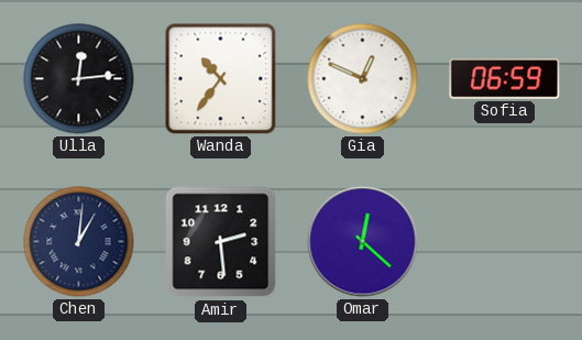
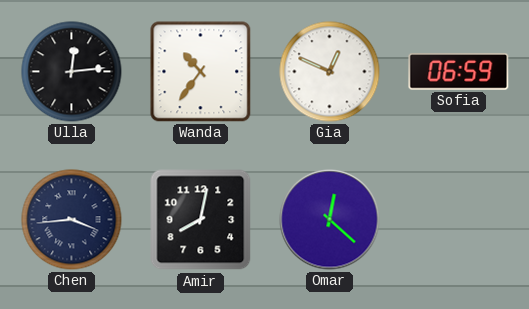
Chen: 1:01 -> 3:44 (72, 220)
Amir: 2:29 -> 8:02 (201, 220)
